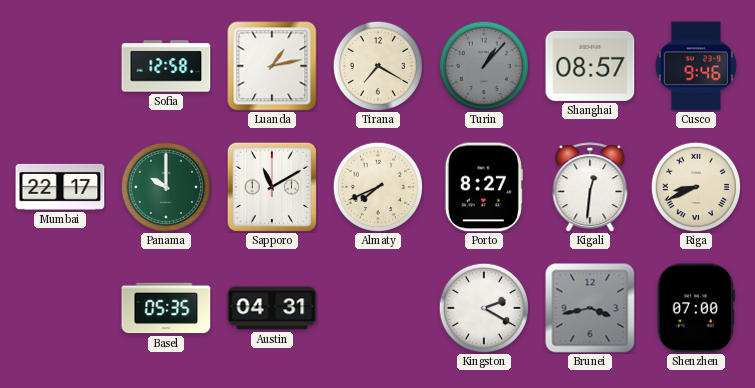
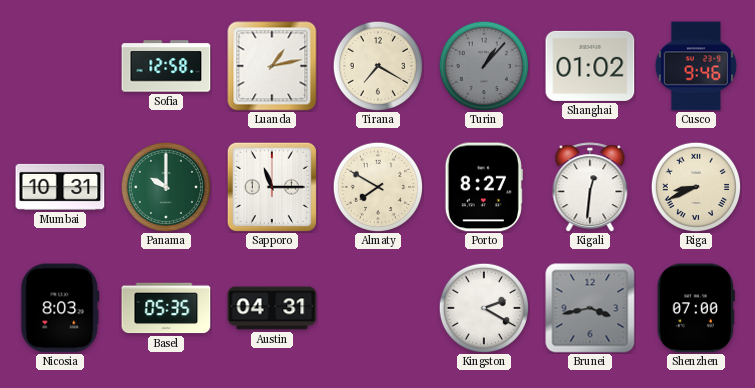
Shanghai: 08:57 -> 01:02 (590, 66)
Mumbai: 22:17 -> 10:31 (60, 187)
Sapporo: 11:10 -> 11:15 (272, 187)
Almaty: 7:41 -> 7:50 (377, 186)
Nicosia: none -> 8:03 (60, 308)
